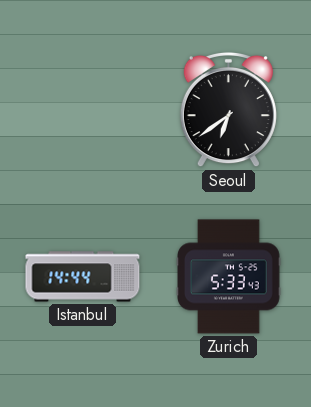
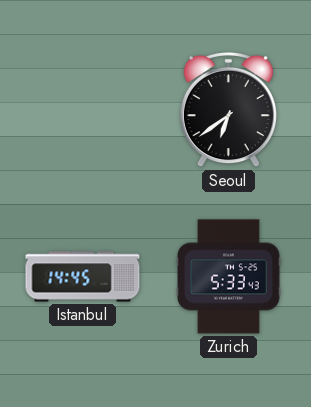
Istanbul: 14:44 -> 14:45 (83, 277)
